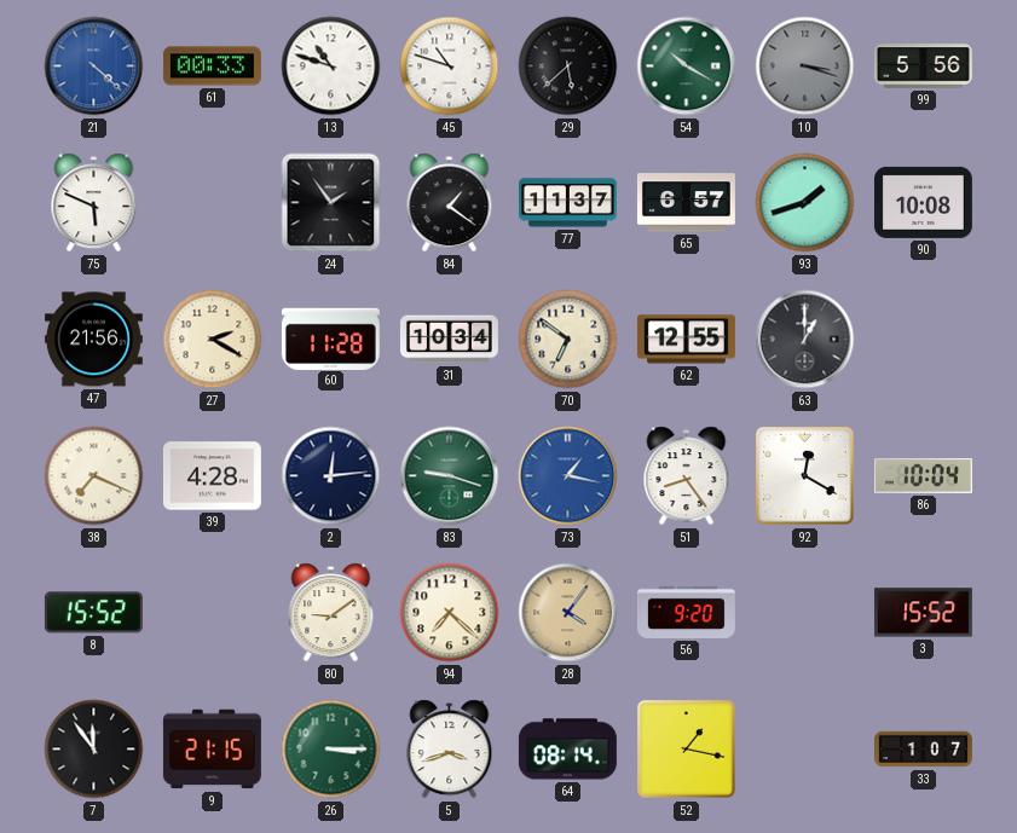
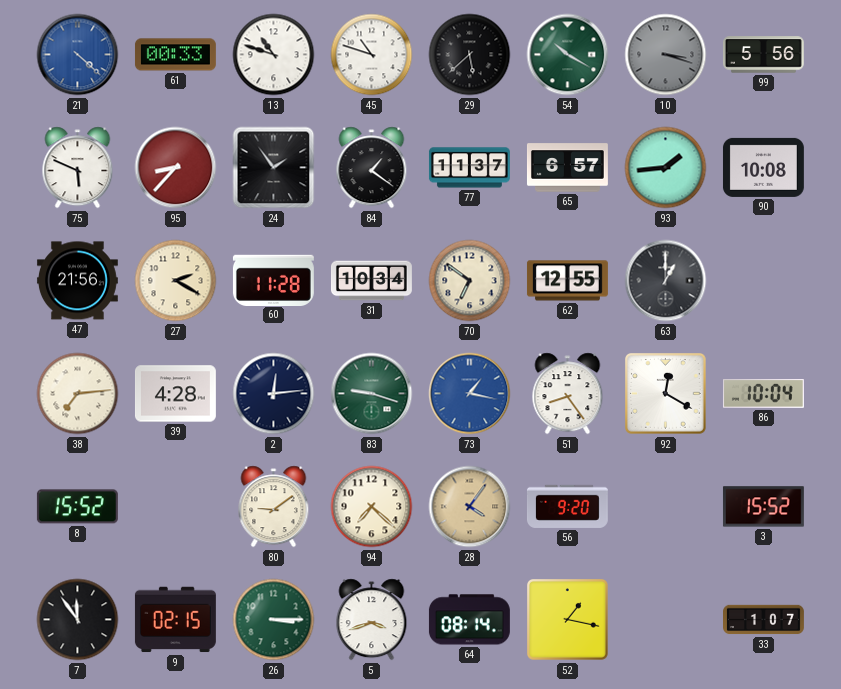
95: none -> 8:37 (176, 168)
93: 1:42 -> 1:44 (666, 168)
38: 7:19 -> 7:14 (78, 394)
9: 21:15 -> 02:15 (175, 620)
